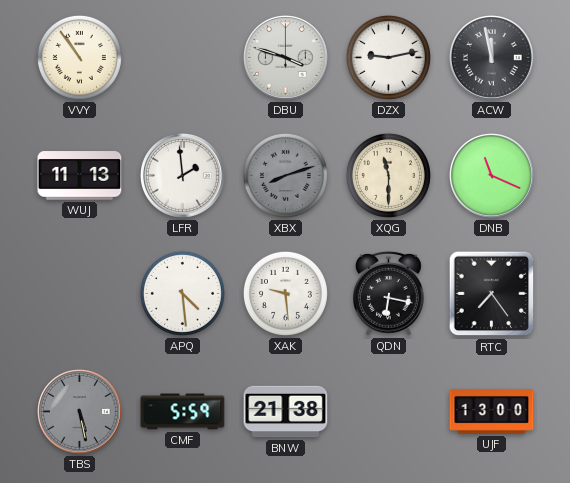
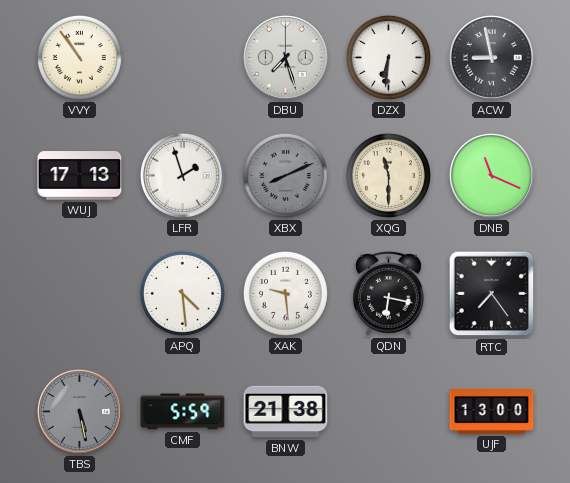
DBU: 3:48 -> 7:27 (286, 58)
DZX: 9:13 -> 6:31 (388, 57)
ACW: 11:58 -> 8:58 (492, 58)
WUJ: 11:13 -> 17:13 (80, 176)
LFR: 1:59 -> 1:57 (183, 176)
XBX: 8:12 -> 8:11 (285, 175)
